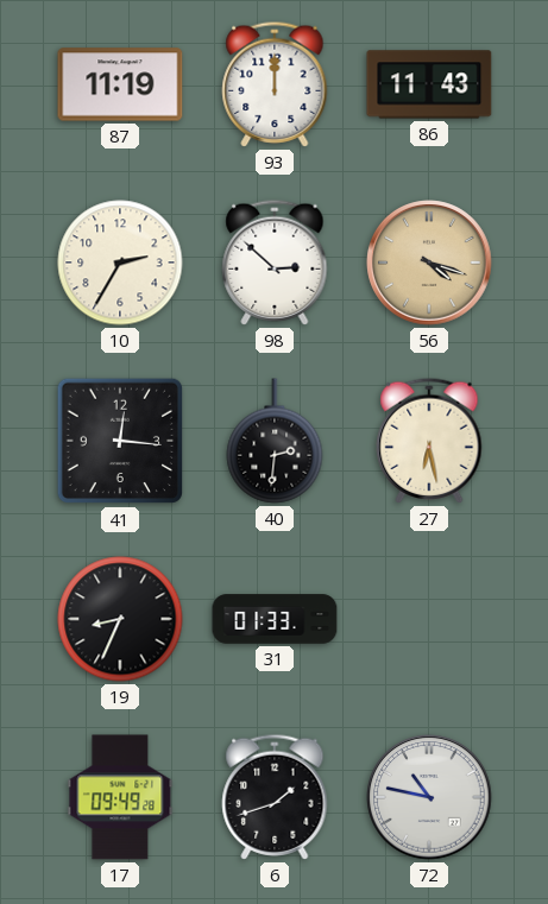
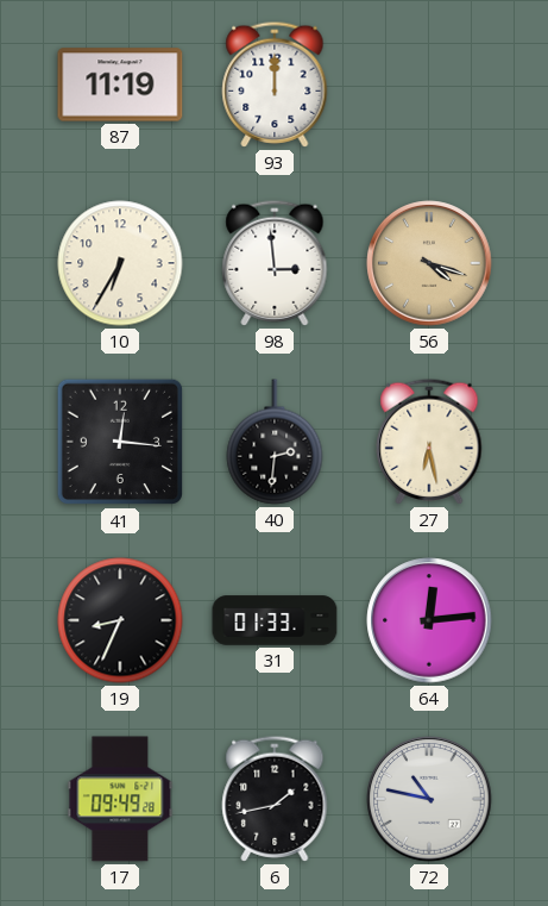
86: 11:43 -> none (429, 84)
10: 2:35 -> 6:35 (120, 263)
98: 2:52 -> 2:59 (275, 263)
64: none -> 12:14 (429, 620)
6: 1:42 -> 1:43 (275, 799)
